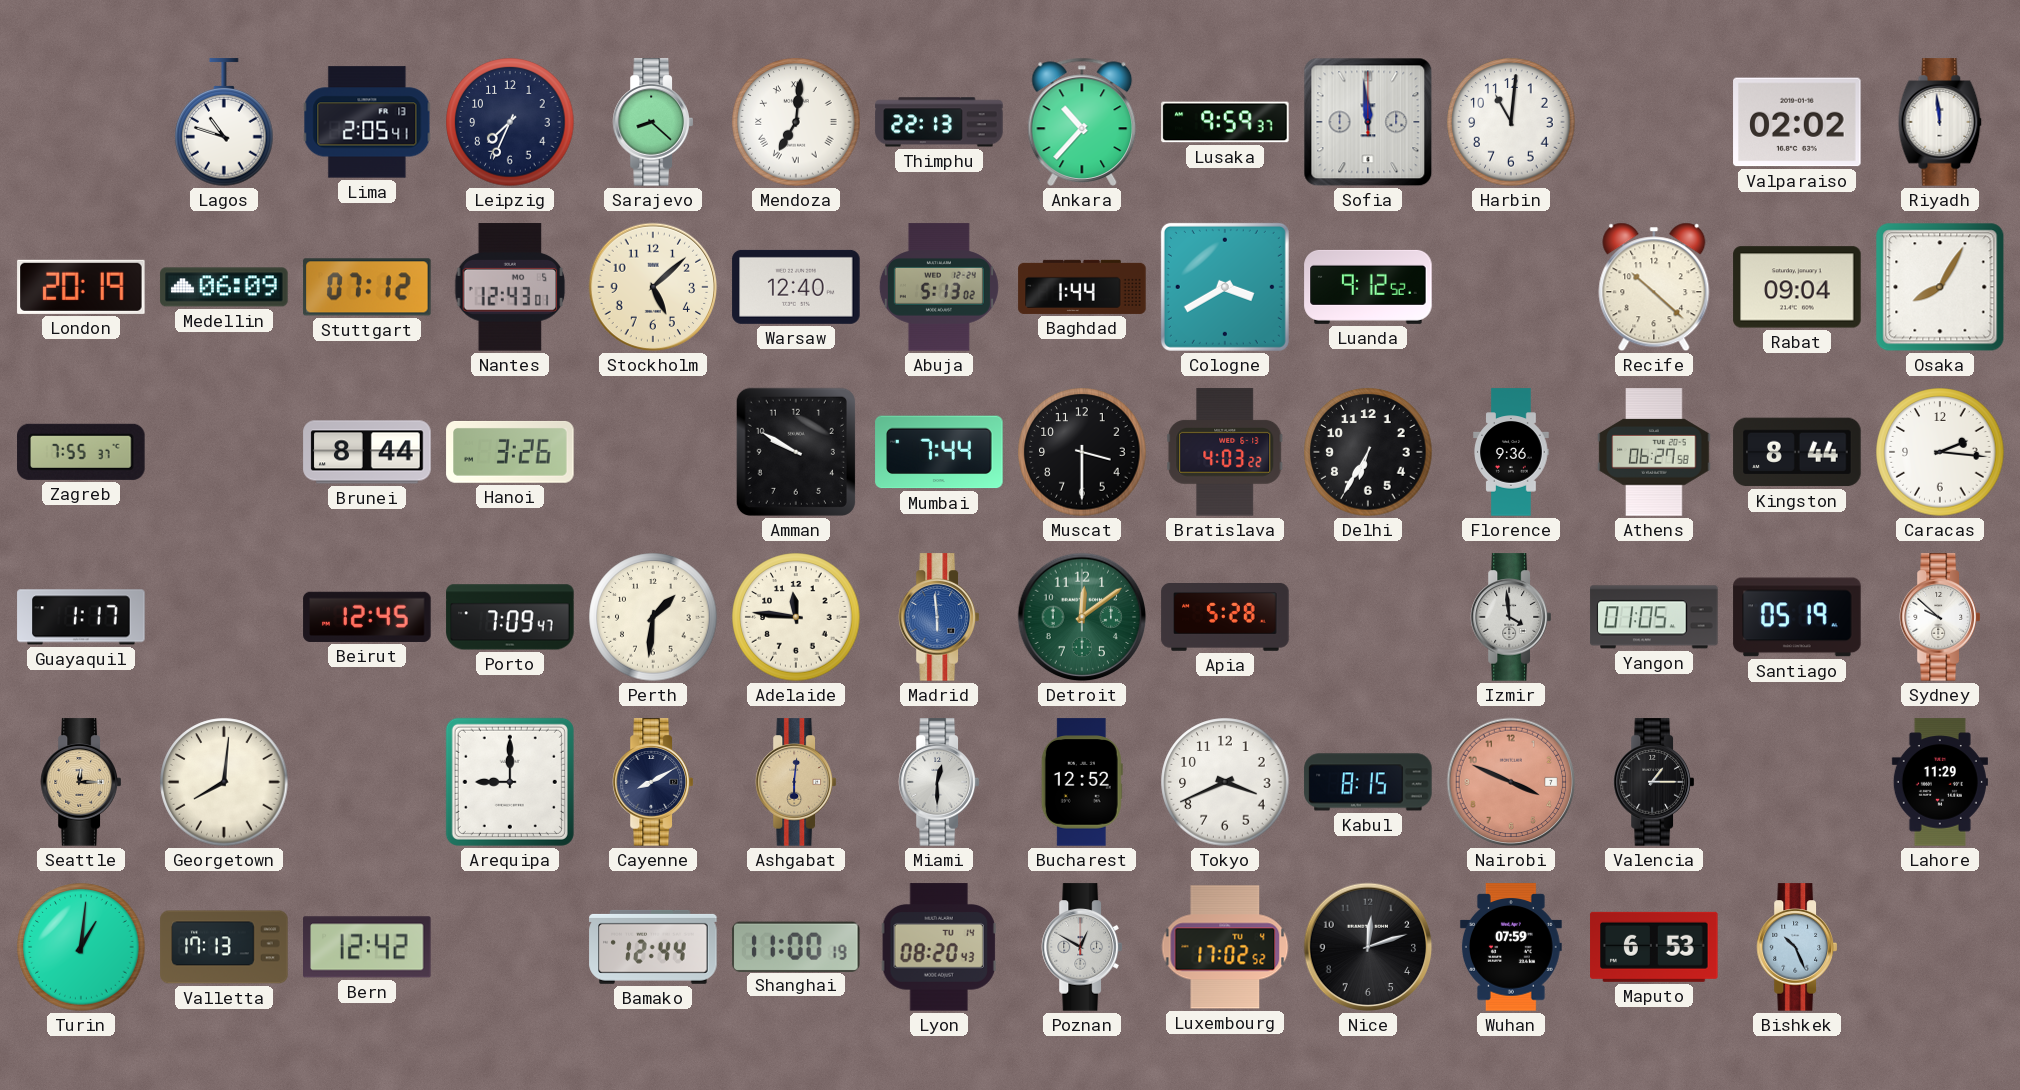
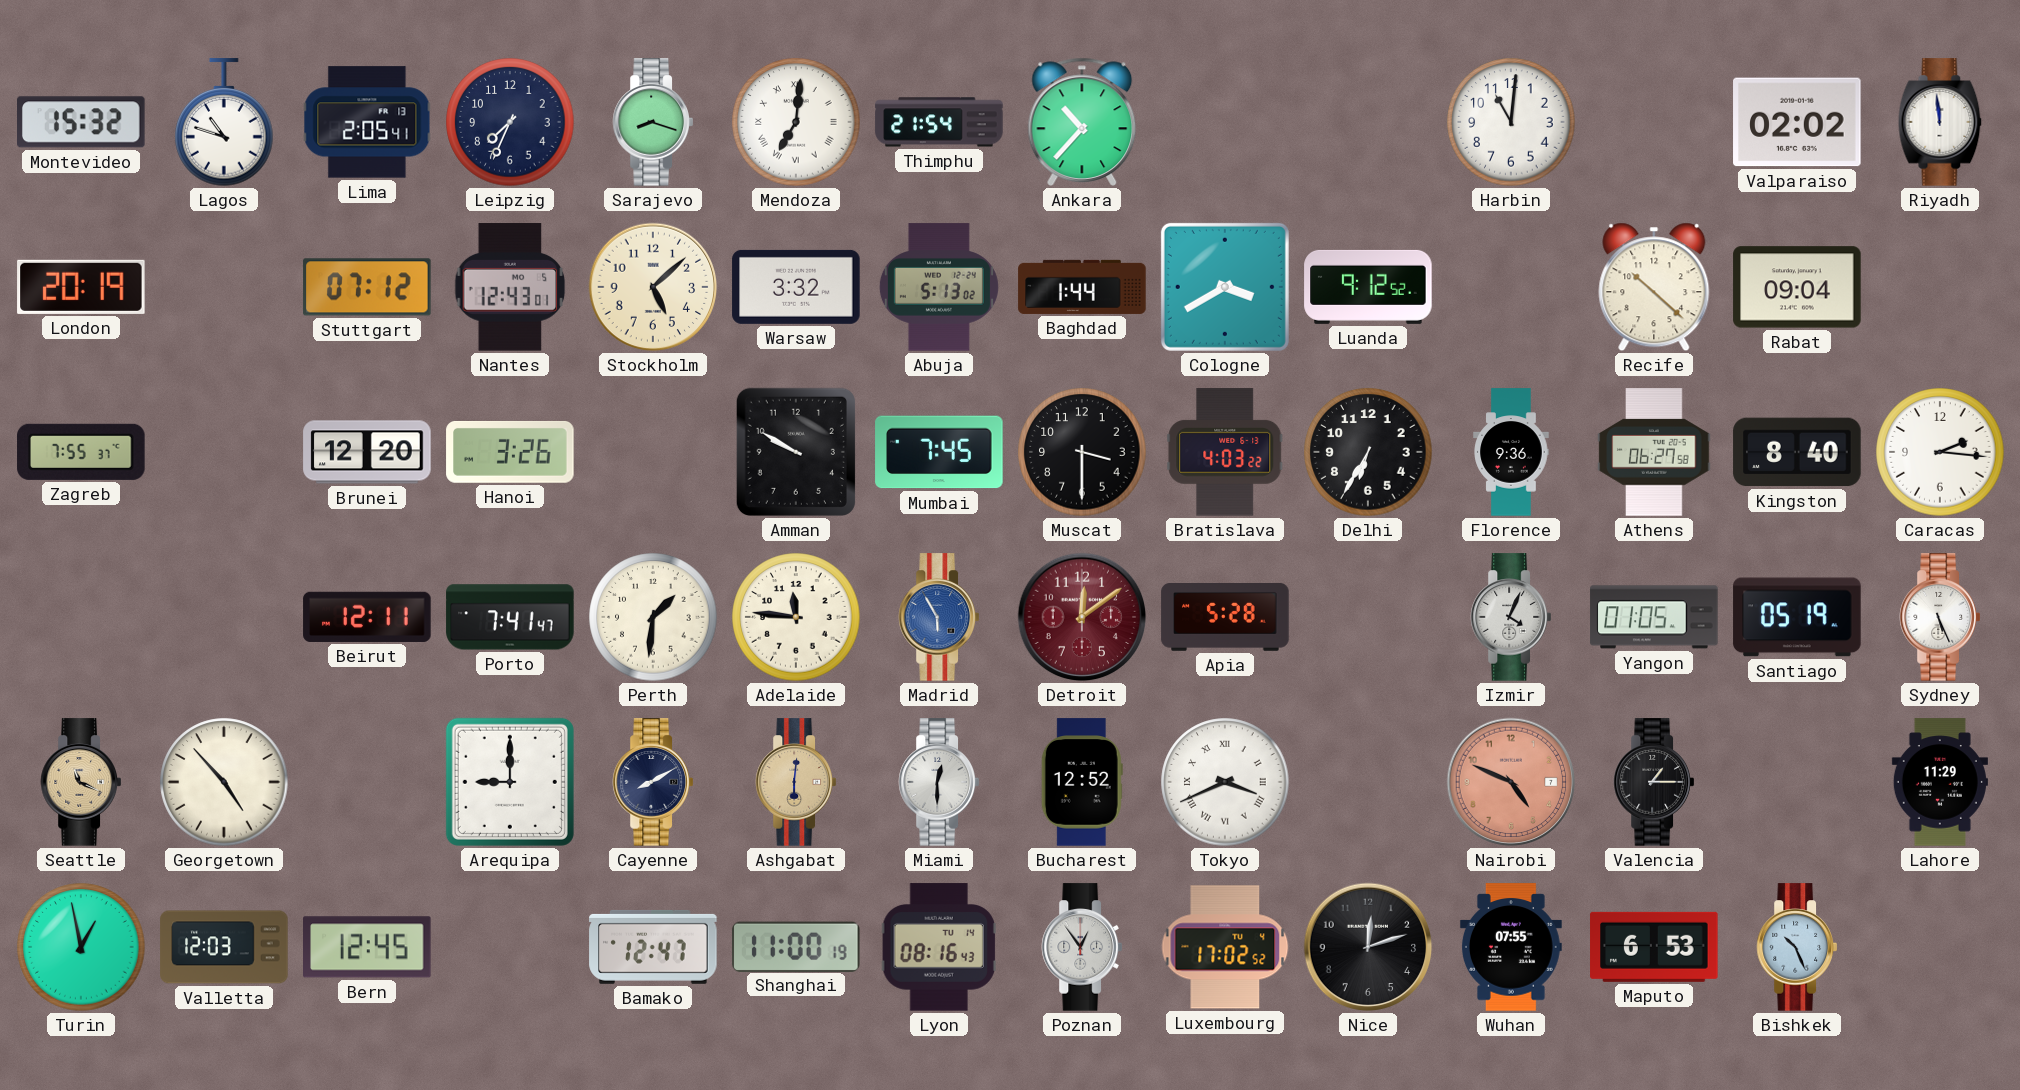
Montevideo: none -> 15:32 (82, 122)
Sarajevo: 8:22 -> 8:18 (652, 122)
Thimphu: 22:13 -> 21:54 (939, 122)
Lusaka: 9:59 -> none (1225, 122)
Sofia: 11:59 -> none (1368, 122)
Medellin: 06:09 -> none (224, 287)
Warsaw: 12:40 -> 3:32 (796, 287)
Osaka: 8:05 -> none (1940, 287)
Brunei: 8:44 -> 12:20 (367, 452)
Mumbai: 7:44 -> 7:45 (939, 452)
Kingston: 8:44 -> 8:40 (1797, 452)
Guayaquil: 1:17 -> none (81, 617)
Beirut: 12:45 -> 12:11 (367, 617)
Porto: 7:09 -> 7:41 (510, 617)
Madrid: 5:59 -> 5:55 (938, 617)
Detroit dial: green -> burgundy (1082, 617)
Izmir: 3:59 -> 4:04 (1510, 617)
Sydney: 9:52 -> 5:26 (1939, 617)
Seattle: 12:15 -> 11:19 (80, 782)
Georgetown: 8:01 -> 4:53 (224, 782)
Tokyo numerals: Arabic -> Roman (1225, 782)
Kabul: 8:15 -> none (1368, 782)
Nairobi: 3:49 -> 4:49 (1511, 782)
Turin: 1:01 -> 12:58 (81, 947)
Valletta: 17:13 -> 12:03 (224, 947)
Bern: 12:42 -> 12:45 (368, 947)
Bamako: 12:44 -> 12:47 (653, 947)
Lyon: 08:20 -> 08:16 (939, 947)
Poznan: 12:50 -> 12:54 (1081, 947)
Wuhan: 07:59 -> 07:55 (1511, 947)
